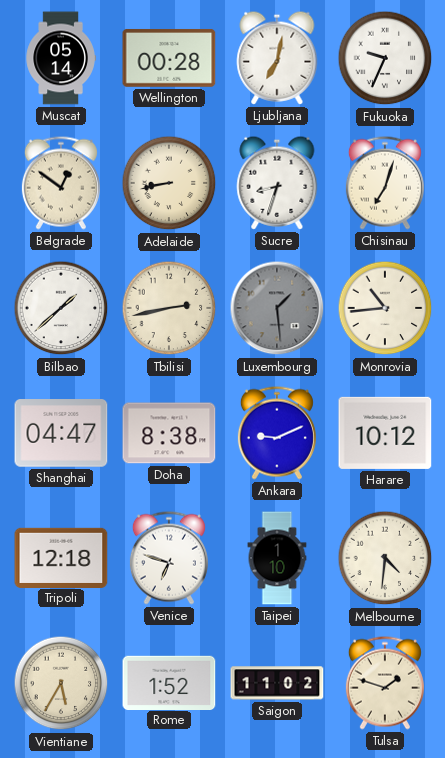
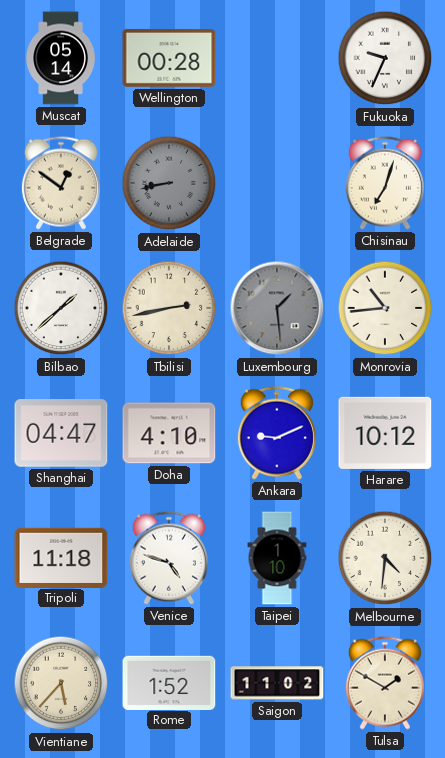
Ljubljana: 7:02 -> none (277, 58)
Adelaide dial: cream -> grey (169, 183)
Sucre: 8:33 -> none (277, 183)
Doha: 8:38 -> 4:10 (169, 433)
Tripoli: 12:18 -> 11:18 (61, 557)
Venice: 6:48 -> 4:48 (169, 558)
Vientiane: 5:35 -> 5:37 (61, 683)
Tulsa: 1:48 -> 1:50 (385, 683)
